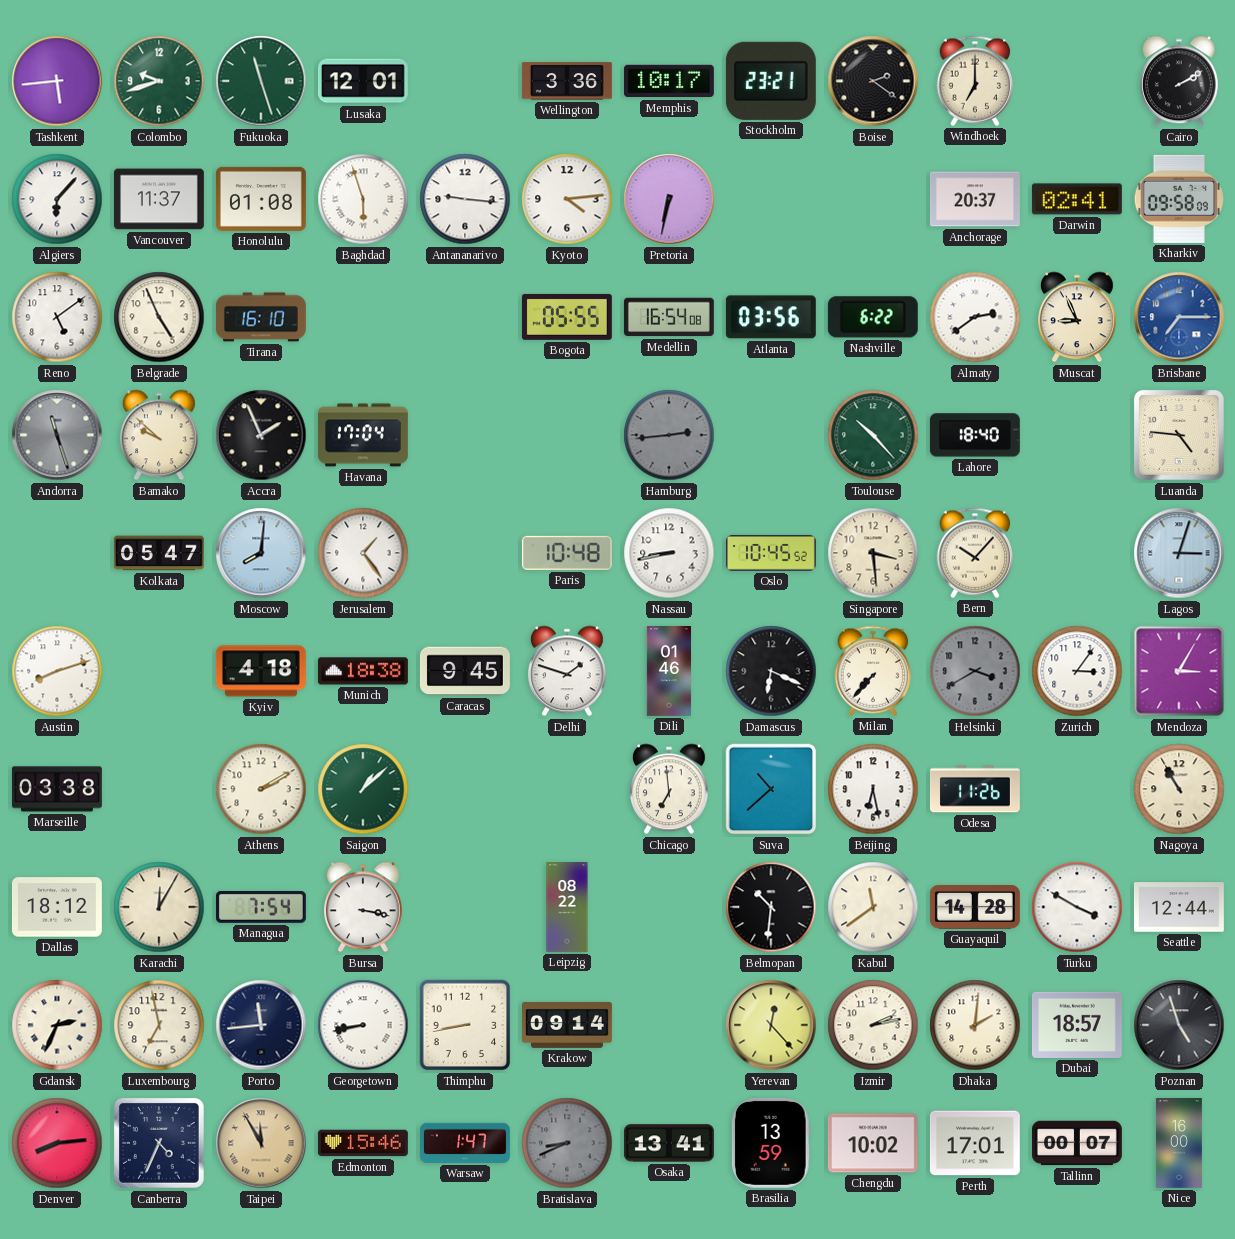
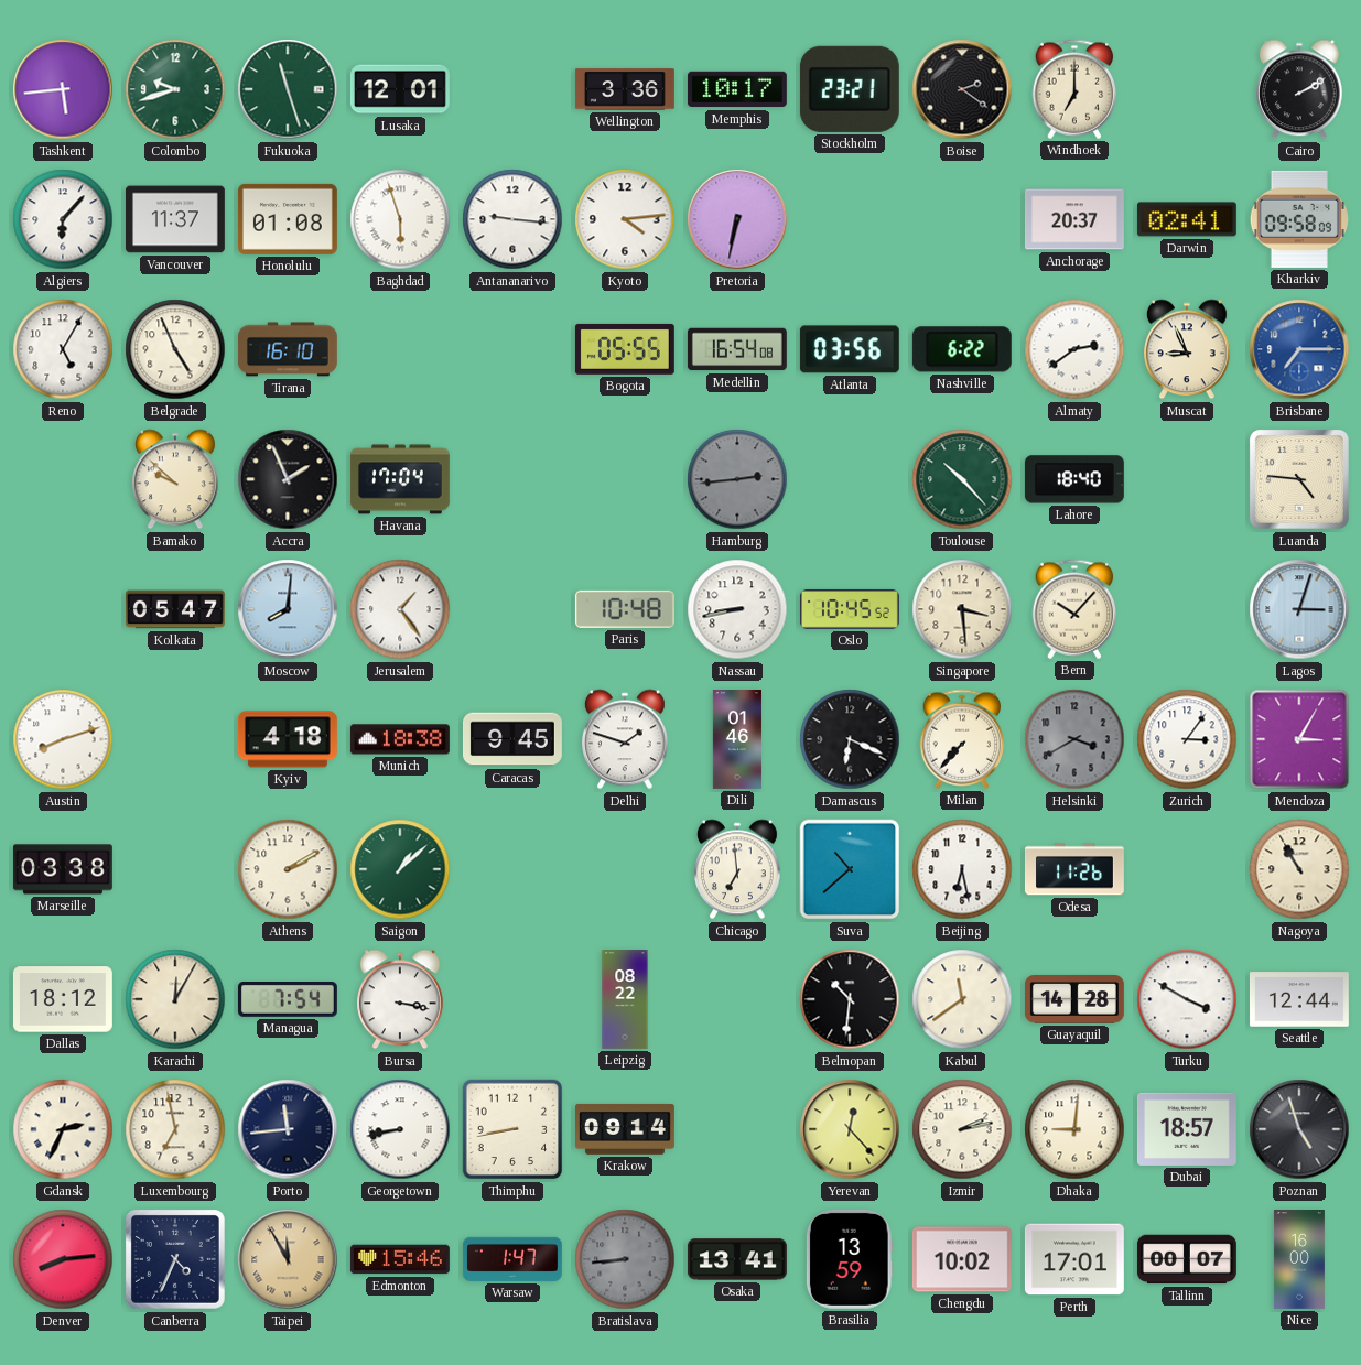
Reno: 5:09 -> 5:05 (63, 349)
Andorra: 11:27 -> none (57, 435)
Dhaka: 2:01 -> 9:01 (1074, 1129)
Bratislava: 8:41 -> 8:44 (625, 1259)
